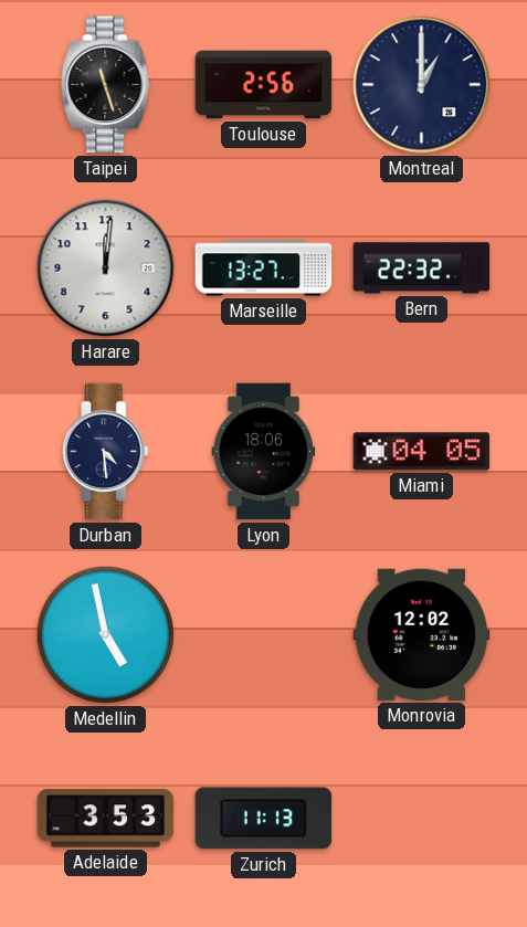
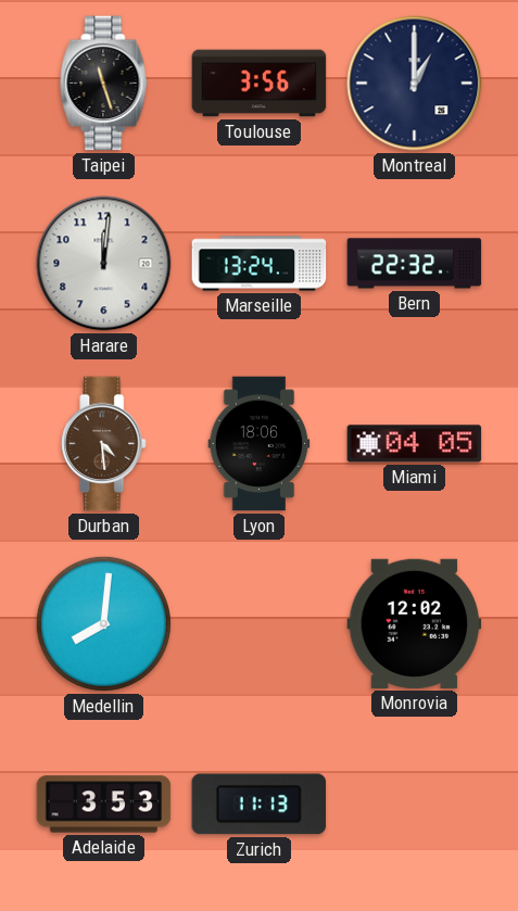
Toulouse: 2:56 -> 3:56 (260, 84)
Marseille: 13:27 -> 13:24 (260, 264)
Durban dial: navy -> brown (104, 444)
Medellin: 4:58 -> 8:01 (103, 623)
